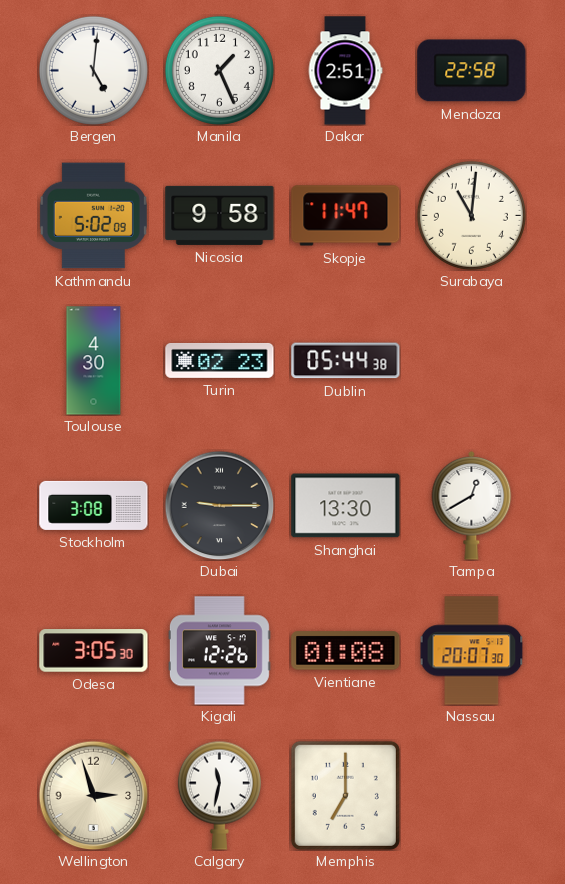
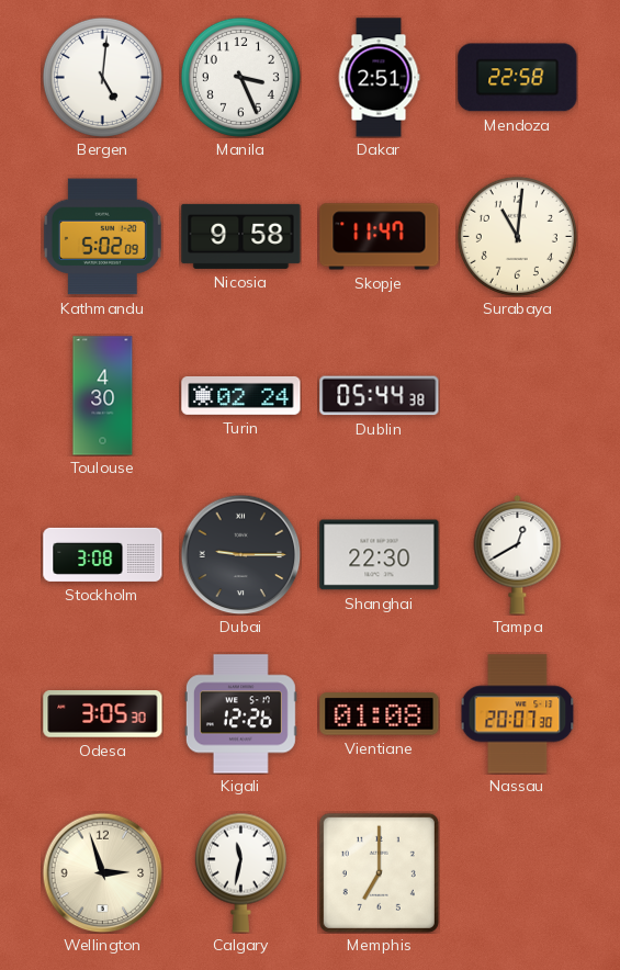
Manila: 1:26 -> 3:26 (240, 77)
Turin: 02:23 -> 02:24 (241, 395)
Shanghai: 13:30 -> 22:30 (380, 555)
